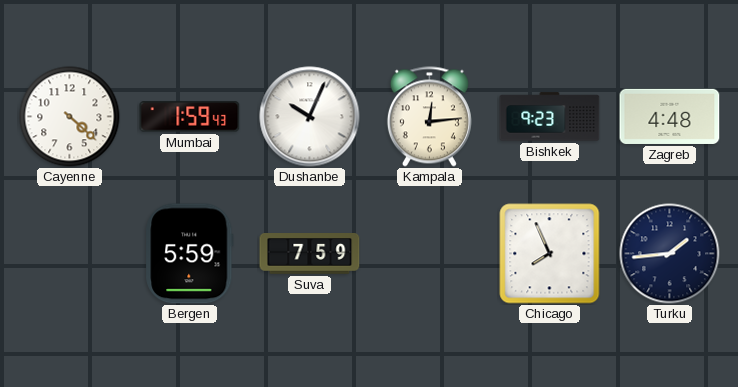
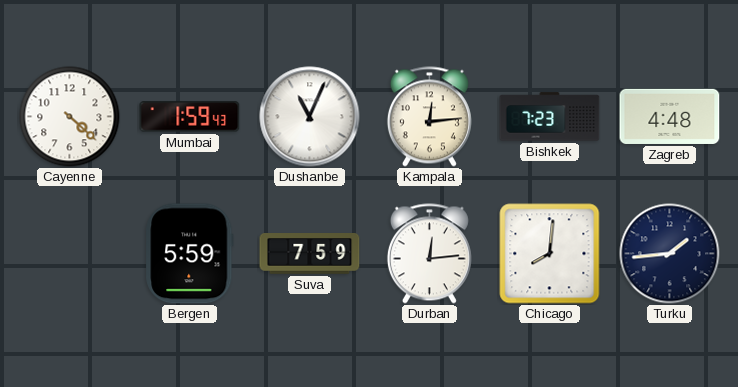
Dushanbe: 10:04 -> 11:04 (310, 117)
Bishkek: 9:23 -> 7:23 (550, 117)
Durban: none -> 12:14 (429, 254)
Chicago: 7:56 -> 8:01 (550, 254)
